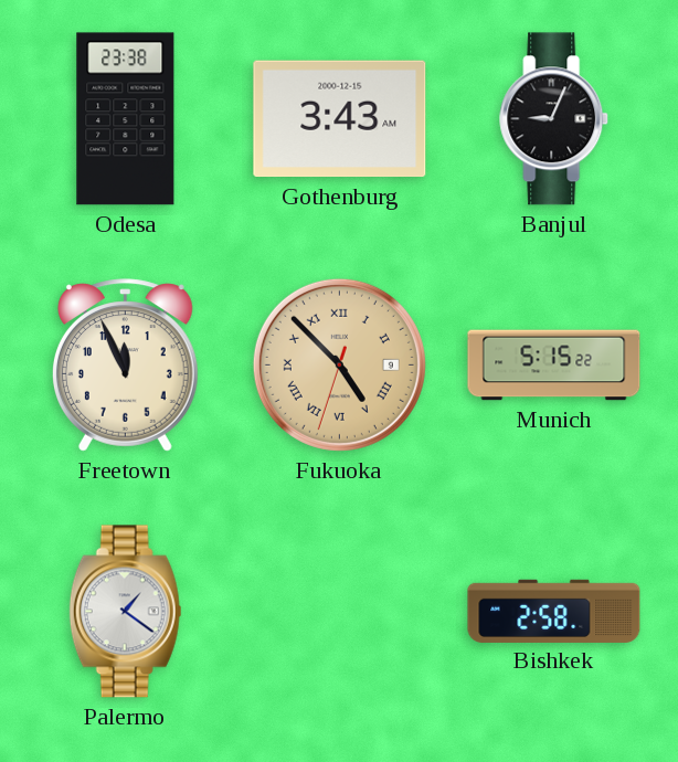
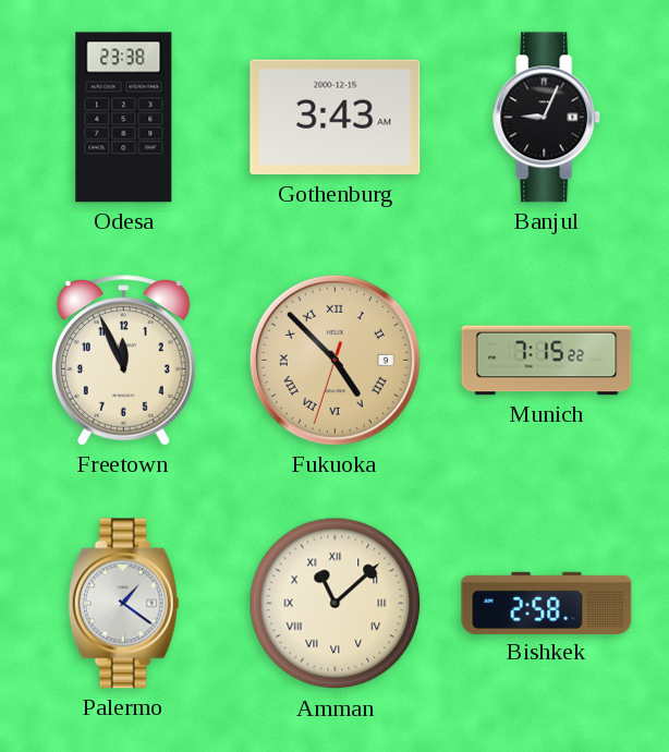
Munich: 5:15 -> 7:15 (547, 361)
Amman: none -> 11:08 (336, 604)
